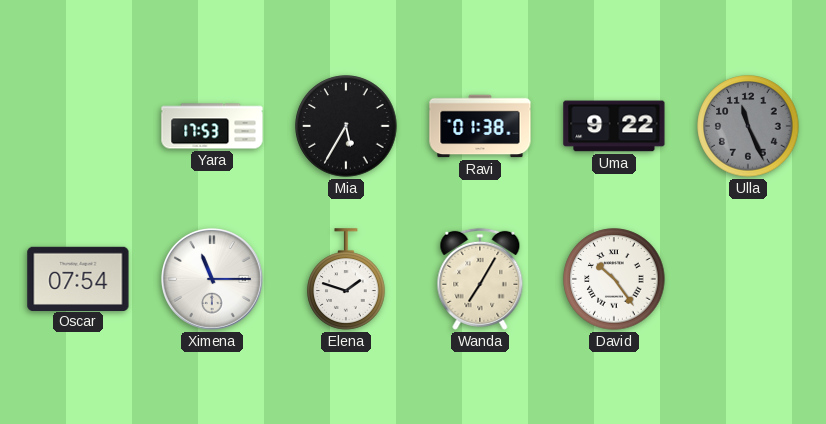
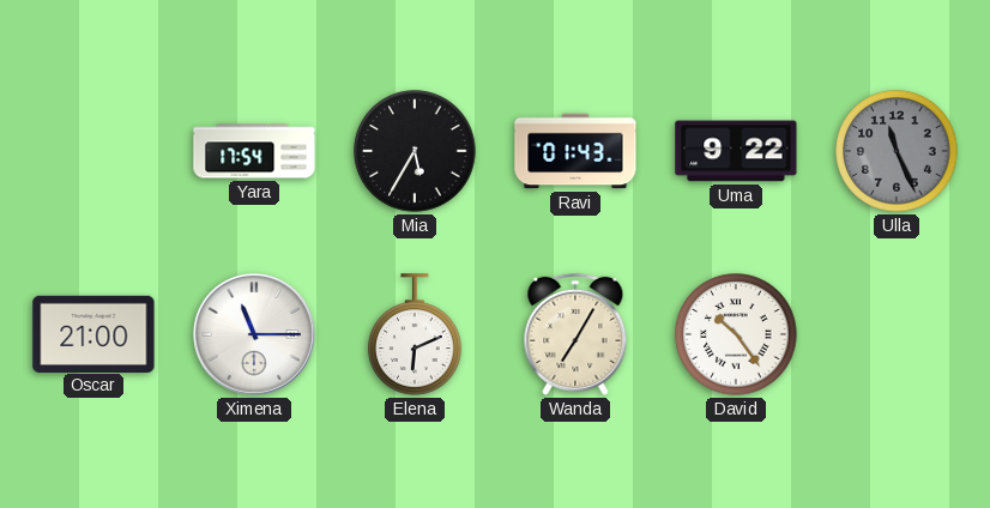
Yara: 17:53 -> 17:54 (254, 151)
Ravi: 01:38 -> 01:43 (575, 151)
Oscar: 07:54 -> 21:00 (93, 333)
Elena: 1:48 -> 6:11 (415, 334)
